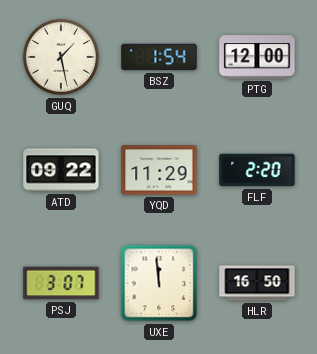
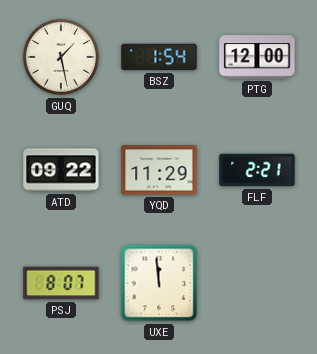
FLF: 2:20 -> 2:21 (257, 170)
PSJ: 3:07 -> 8:07 (61, 283)
HLR: 16:50 -> none (257, 283)
